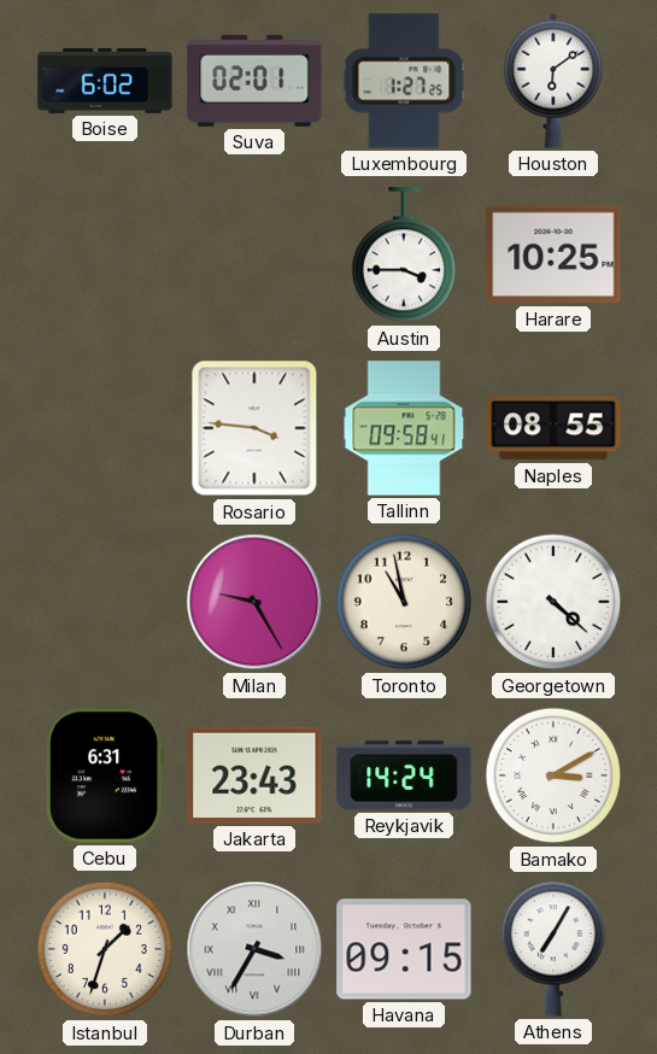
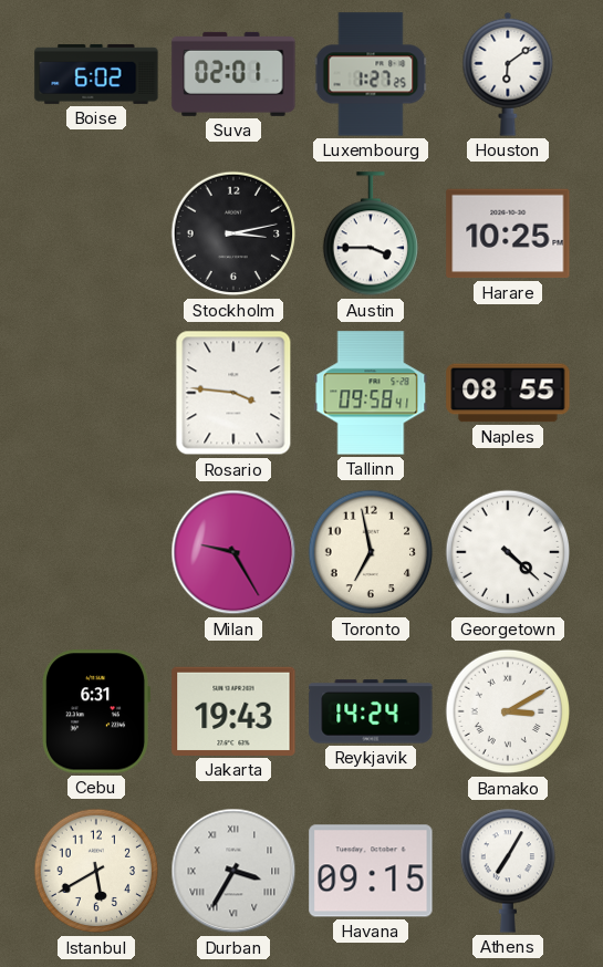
Stockholm: none -> 3:13 (233, 233)
Toronto: 10:58 -> 6:58 (371, 552)
Jakarta: 23:43 -> 19:43 (233, 711)
Istanbul: 1:33 -> 5:40 (96, 871)
